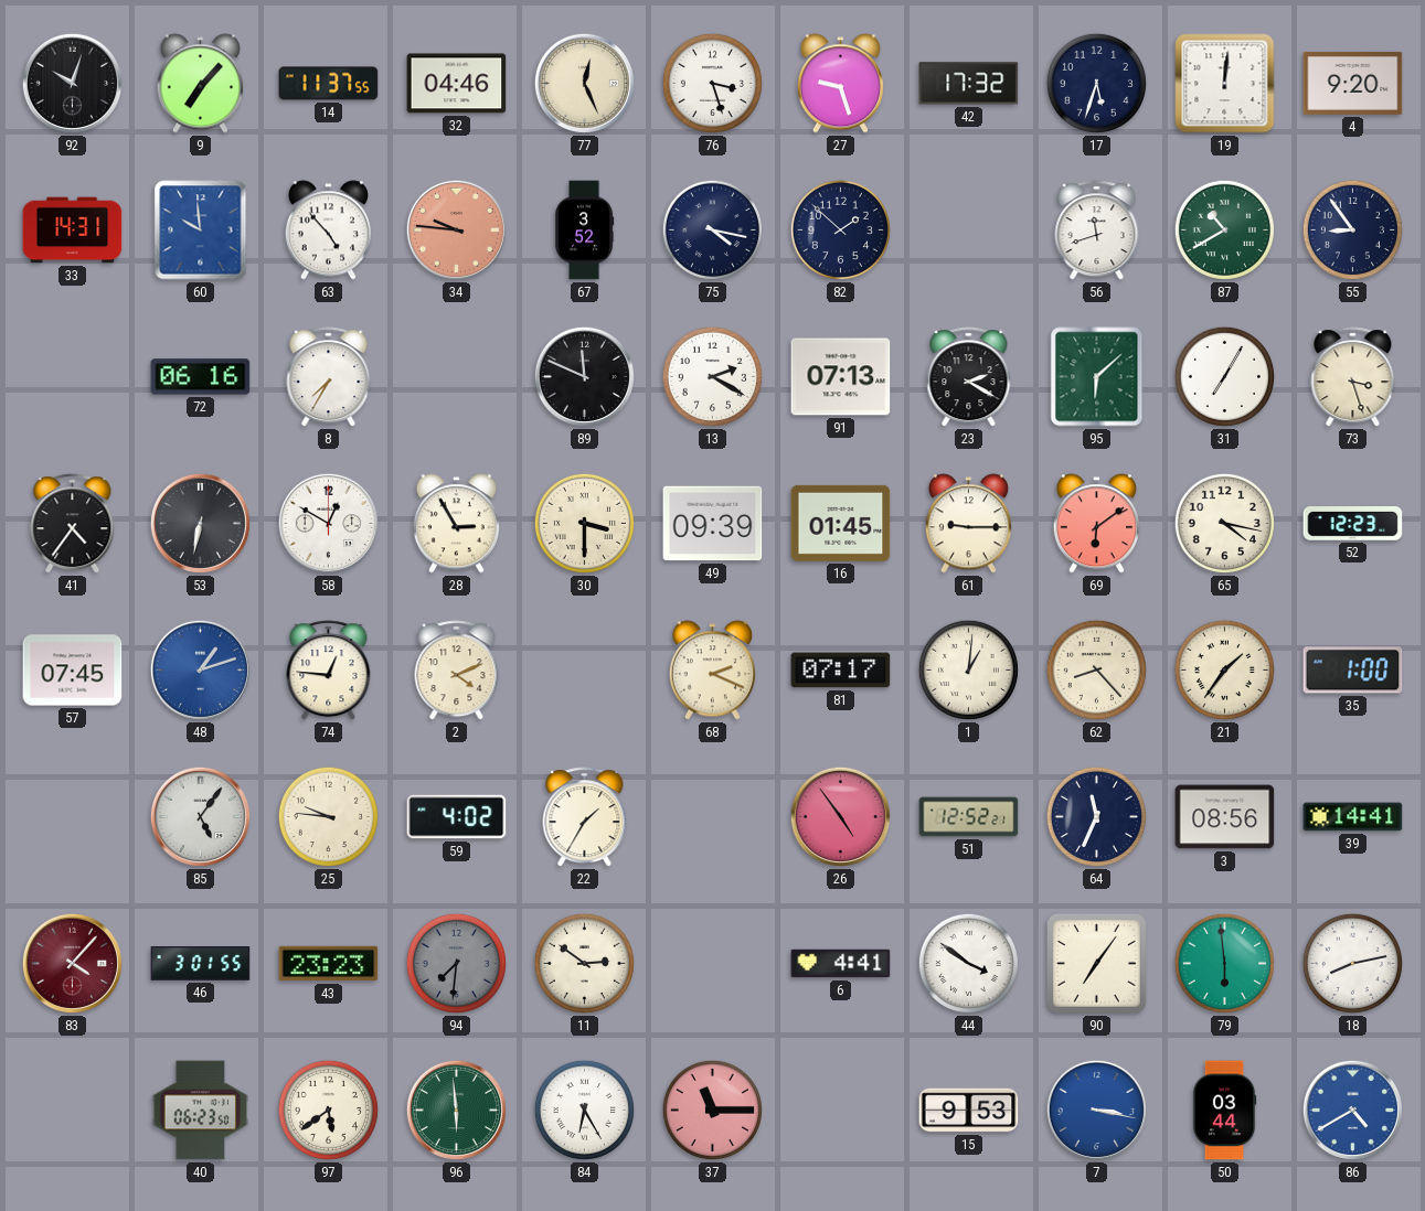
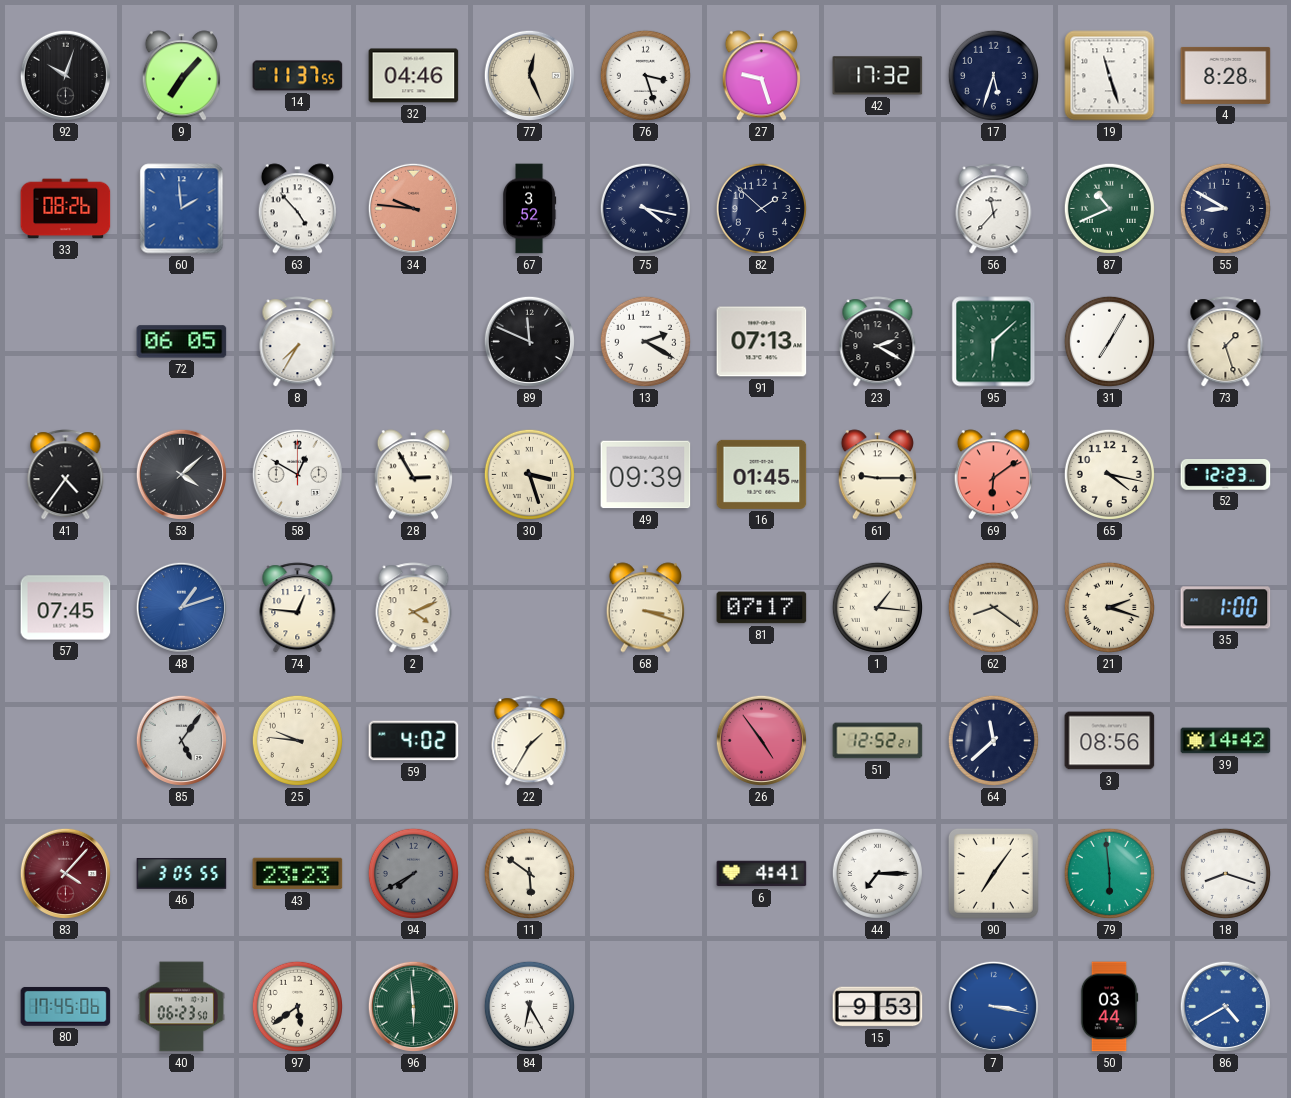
19: 12:01 -> 11:27 (1110, 76)
4: 9:20 -> 8:28 (1226, 75)
33: 14:31 -> 08:26 (66, 209)
60: 9:59 -> 1:59 (182, 209)
56: 11:42 -> 11:37 (994, 209)
87: 10:40 -> 10:41 (1109, 208)
55: 8:54 -> 8:50 (1225, 208)
72: 06:16 -> 06:05 (182, 342)
73: 3:27 -> 1:27 (1226, 342)
53: 6:32 -> 4:08 (181, 474)
30: 3:30 -> 3:27 (529, 474)
68: 2:19 -> 3:18 (645, 608)
1: 1:01 -> 1:16 (877, 607)
62: 8:23 -> 8:21 (993, 607)
21: 1:36 -> 2:18 (1109, 607)
64: 11:34 -> 11:38 (993, 740)
39: 14:41 -> 14:42 (1226, 741)
46: 3:01 -> 3:05 (182, 874)
94: 7:31 -> 7:40 (413, 873)
11: 2:51 -> 5:51 (529, 873)
44: 3:51 -> 7:15 (877, 873)
18: 8:13 -> 8:18 (1225, 873)
80: none -> 17:45 (66, 1007)
37: 11:15 -> none (712, 1110)
